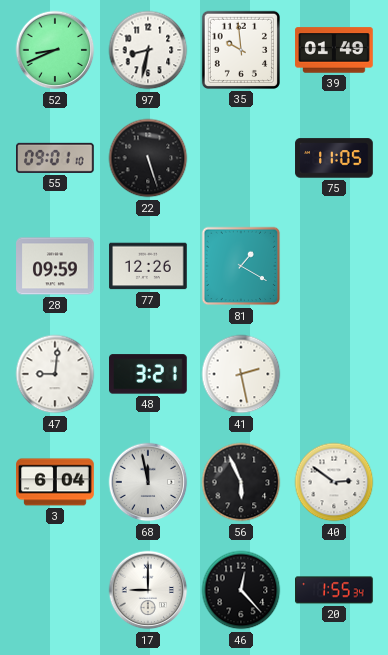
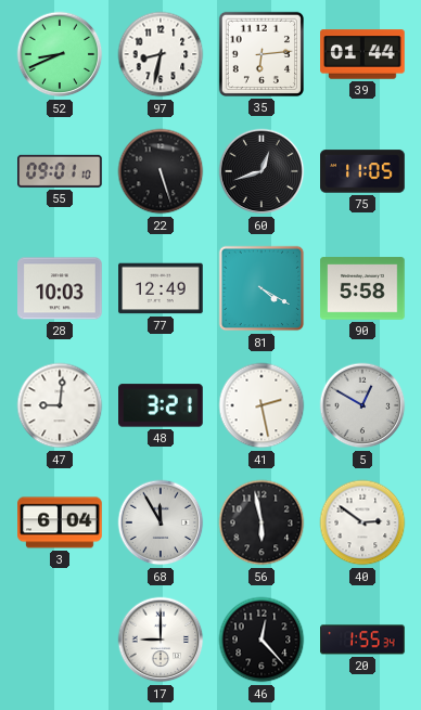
35: 9:59 -> 6:14 (261, 54)
39: 01:49 -> 01:44 (362, 54)
60: none -> 12:42 (261, 171)
28: 09:59 -> 10:03 (60, 288)
77: 12:26 -> 12:49 (161, 288)
81: 1:20 -> 4:20 (261, 288)
90: none -> 5:58 (362, 288)
5: none -> 12:50 (362, 405)
68: 11:58 -> 11:55 (161, 522)
56: 5:56 -> 5:58 (261, 522)
